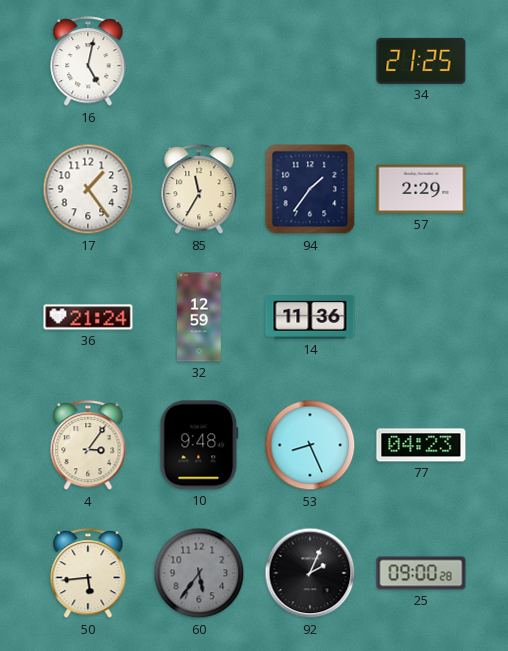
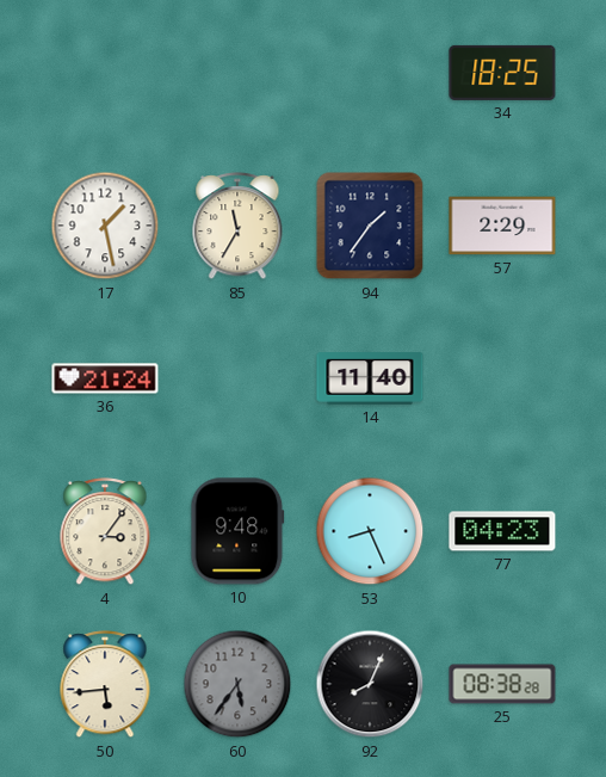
16: 5:02 -> none (88, 62)
34: 21:25 -> 18:25 (502, 73)
17: 1:24 -> 1:28 (105, 226)
32: 12:59 -> none (199, 317)
14: 11:36 -> 11:40 (370, 378)
92: 2:04 -> 8:04 (370, 684)
25: 09:00 -> 08:38 (502, 684)
